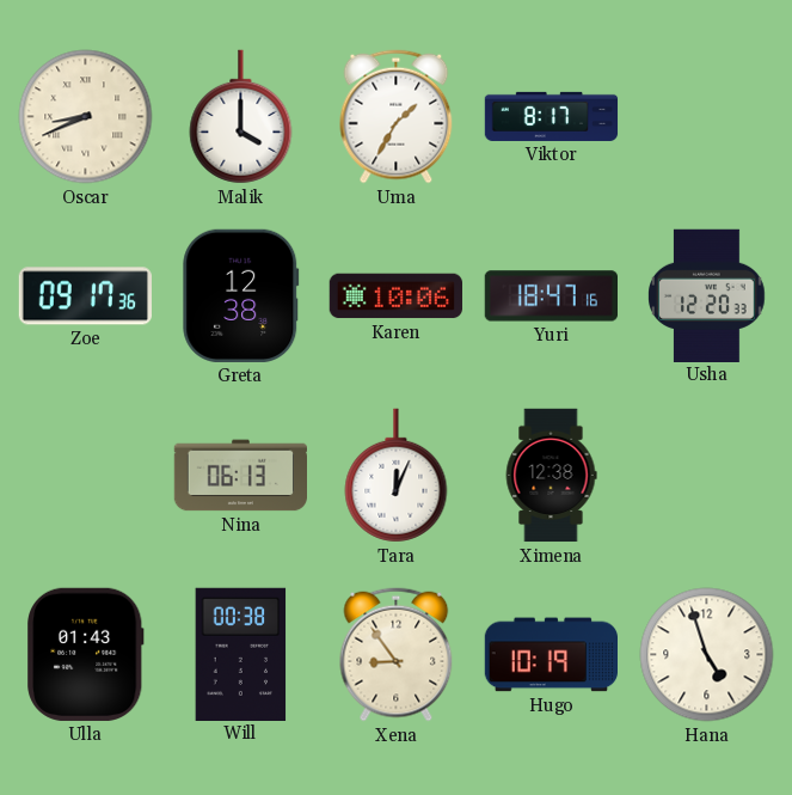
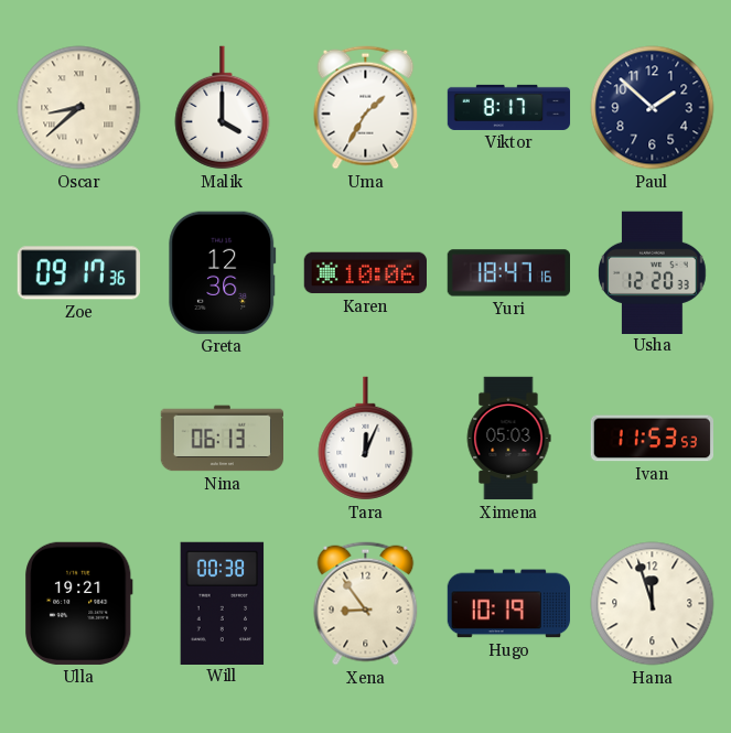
Oscar: 8:41 -> 8:38 (79, 108)
Paul: none -> 1:52 (653, 108)
Greta: 12:38 -> 12:36 (223, 272)
Ximena: 12:38 -> 05:03 (508, 439)
Ivan: none -> 11:53 (652, 439)
Ulla: 01:43 -> 19:21 (79, 603)
Hana: 4:57 -> 11:57 (653, 604)
